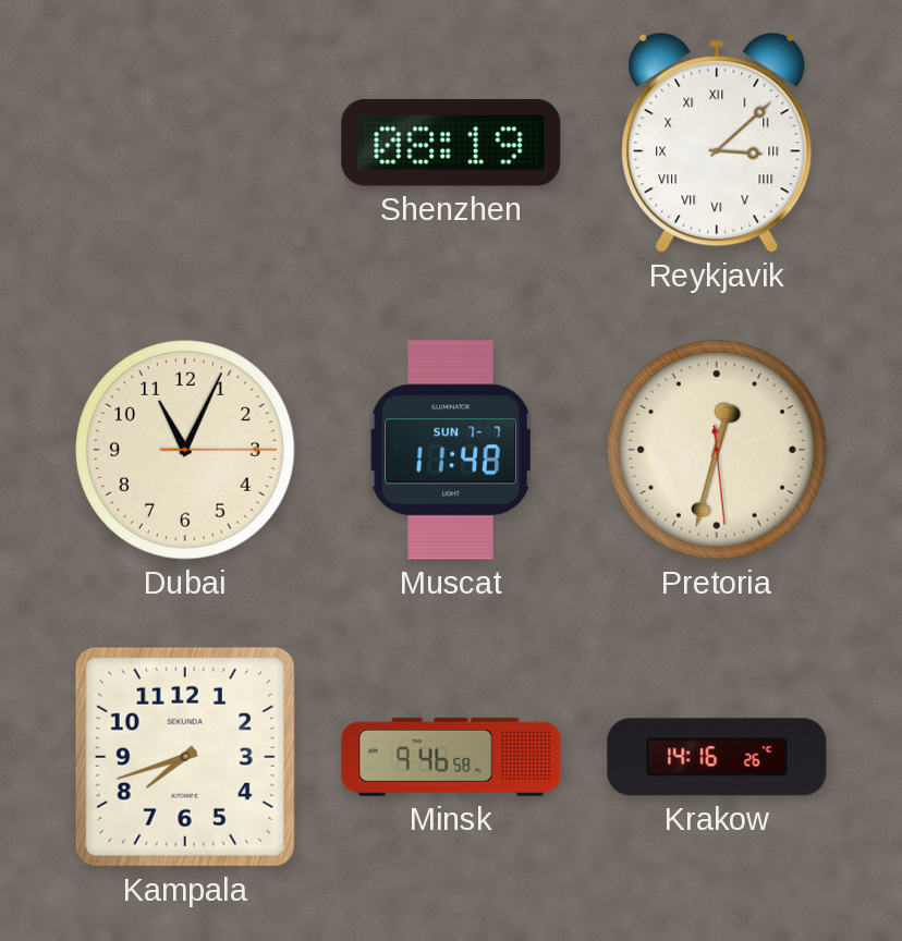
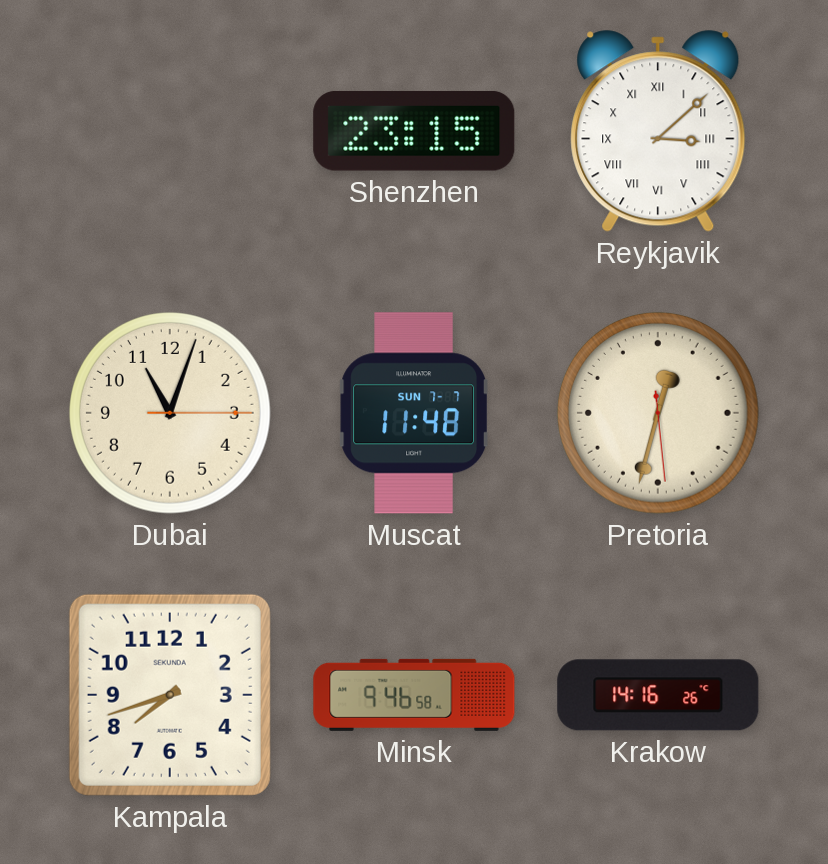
Shenzhen: 08:19 -> 23:15 (414, 131)
Dubai: 11:04 -> 11:03 (170, 413)
